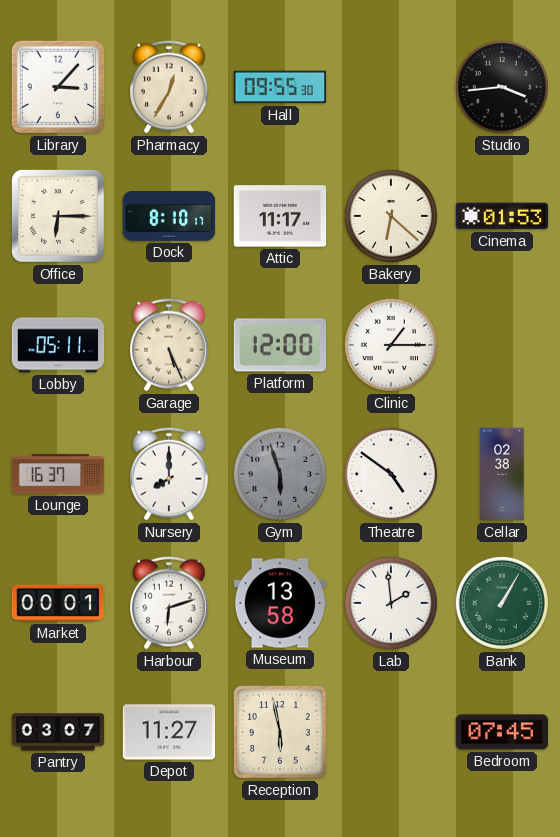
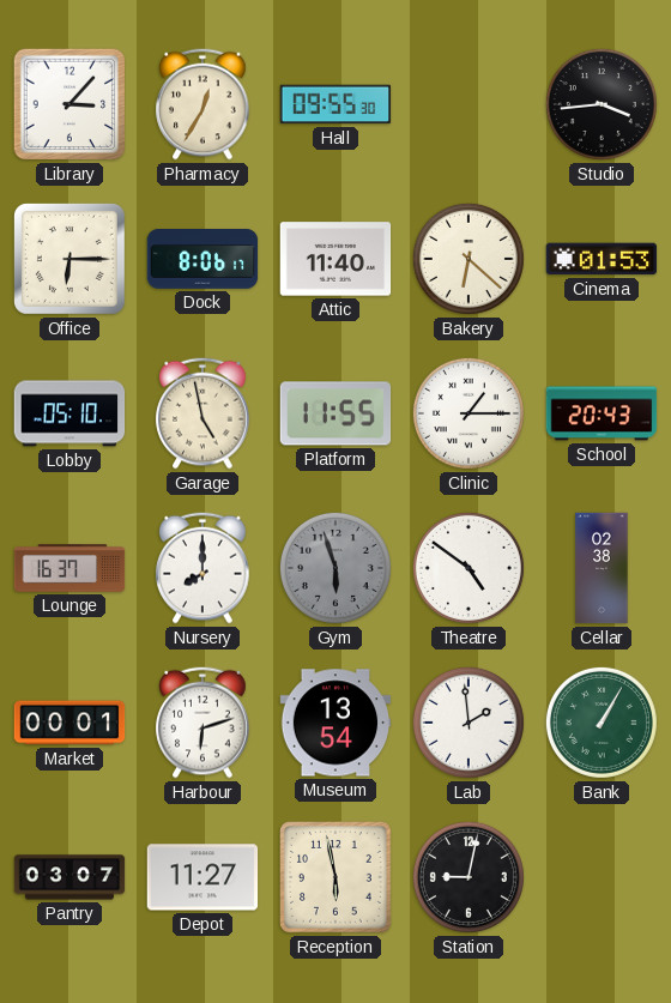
Dock: 8:10 -> 8:06 (202, 260)
Attic: 11:17 -> 11:40 (335, 259)
Lobby: 05:11 -> 05:10 (69, 413)
Garage: 5:26 -> 4:58 (202, 413)
Platform: 12:00 -> 11:55 (335, 413)
School: none -> 20:43 (602, 413)
Museum: 13:58 -> 13:54 (335, 723)
Station: none -> 9:02 (469, 877)
Bedroom: 07:45 -> none (502, 732)
